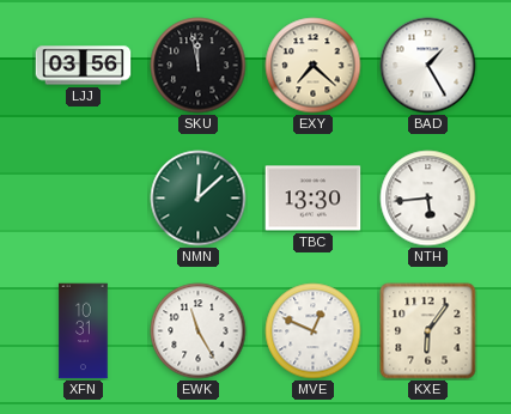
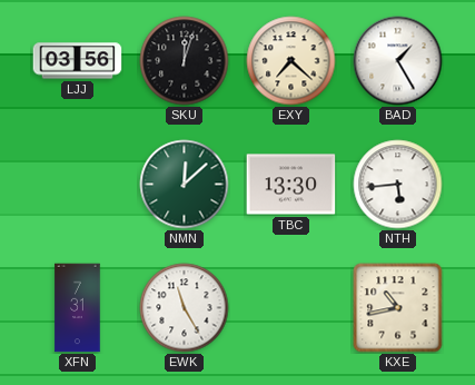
SKU: 11:58 -> 12:03 (185, 61)
XFN: 10:31 -> 7:31 (78, 308)
MVE: 12:49 -> none (314, 331)
KXE: 6:06 -> 10:43 (398, 308)
